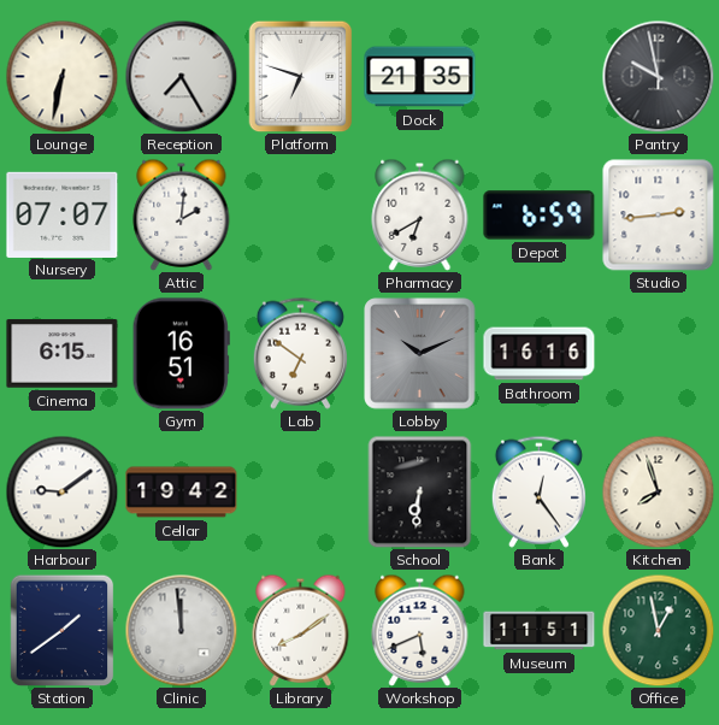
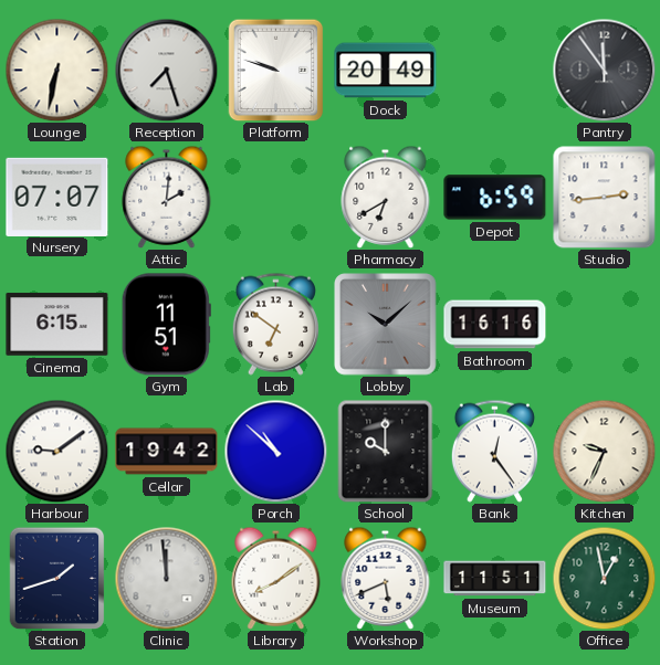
Reception: 7:25 -> 7:27 (166, 70)
Platform: 6:48 -> 9:48 (276, 70)
Dock: 21:35 -> 20:49 (386, 71)
Pantry: 9:58 -> 11:54 (604, 70)
Gym: 16:51 -> 11:51 (166, 325)
Lobby: 10:11 -> 10:08 (386, 325)
Porch: none -> 10:52 (275, 451)
School: 6:31 -> 10:00 (386, 451)
Kitchen: 7:57 -> 9:34 (604, 451)
Station: 1:39 -> 1:42 (57, 578)
